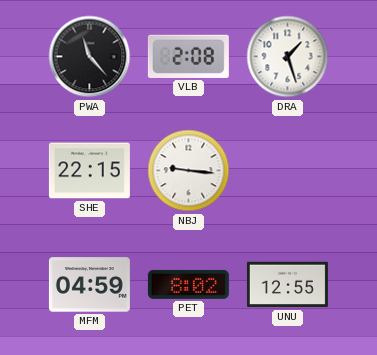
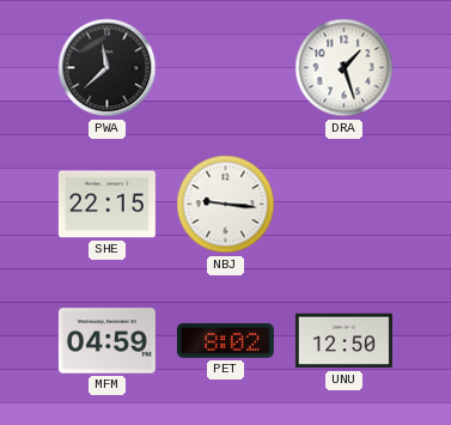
PWA: 11:23 -> 11:38 (108, 68)
VLB: 2:08 -> none (188, 56)
UNU: 12:55 -> 12:50 (343, 341)
